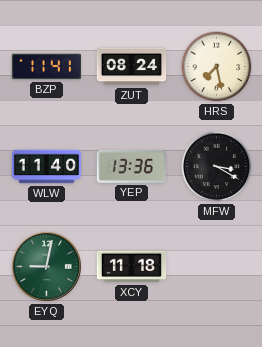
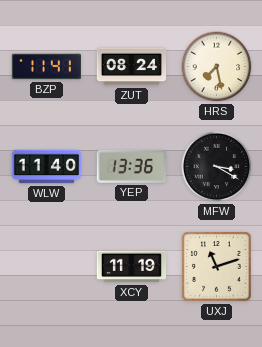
EYQ: 9:02 -> none (46, 266)
XCY: 11:18 -> 11:19 (132, 267)
UXJ: none -> 11:12 (217, 267)
